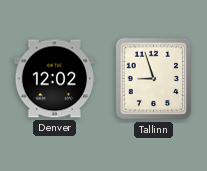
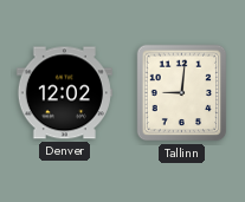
Tallinn: 8:57 -> 9:01 (182, 93)
